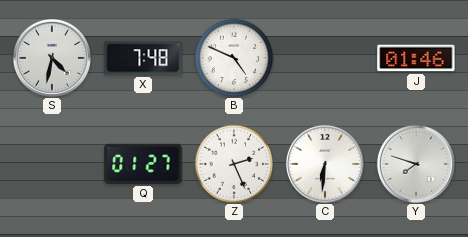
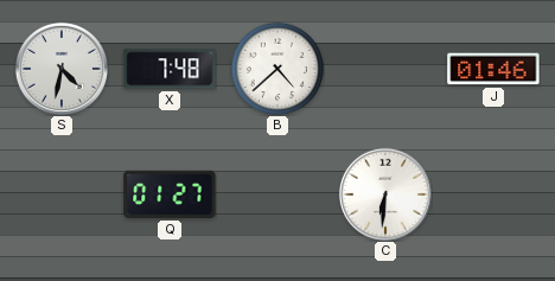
B: 4:49 -> 4:38 (277, 69)
Z: 2:26 -> none (234, 164)
Y: 7:48 -> none (416, 164)
